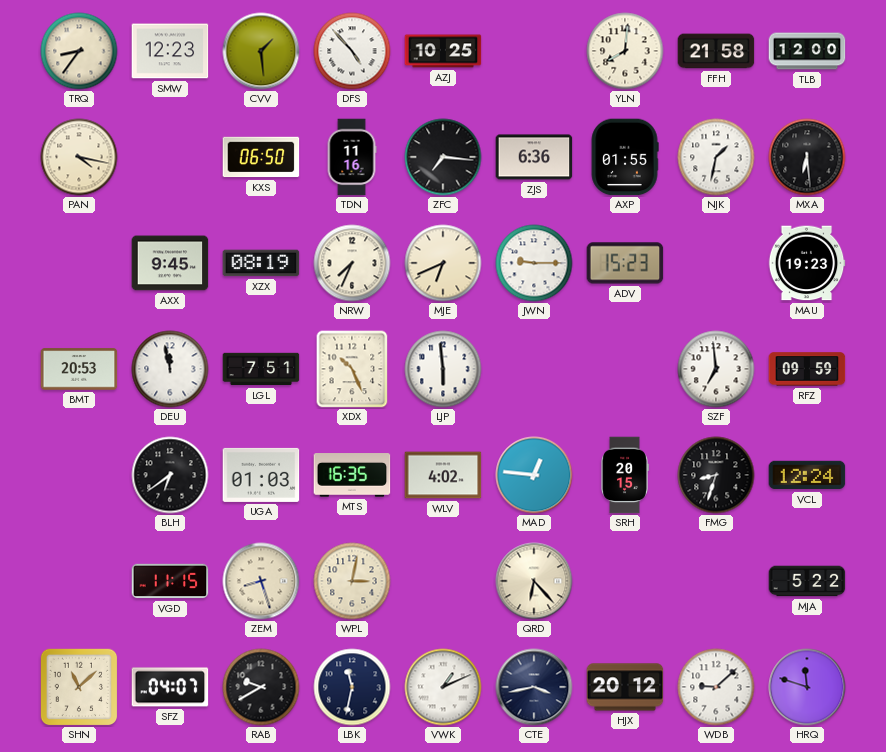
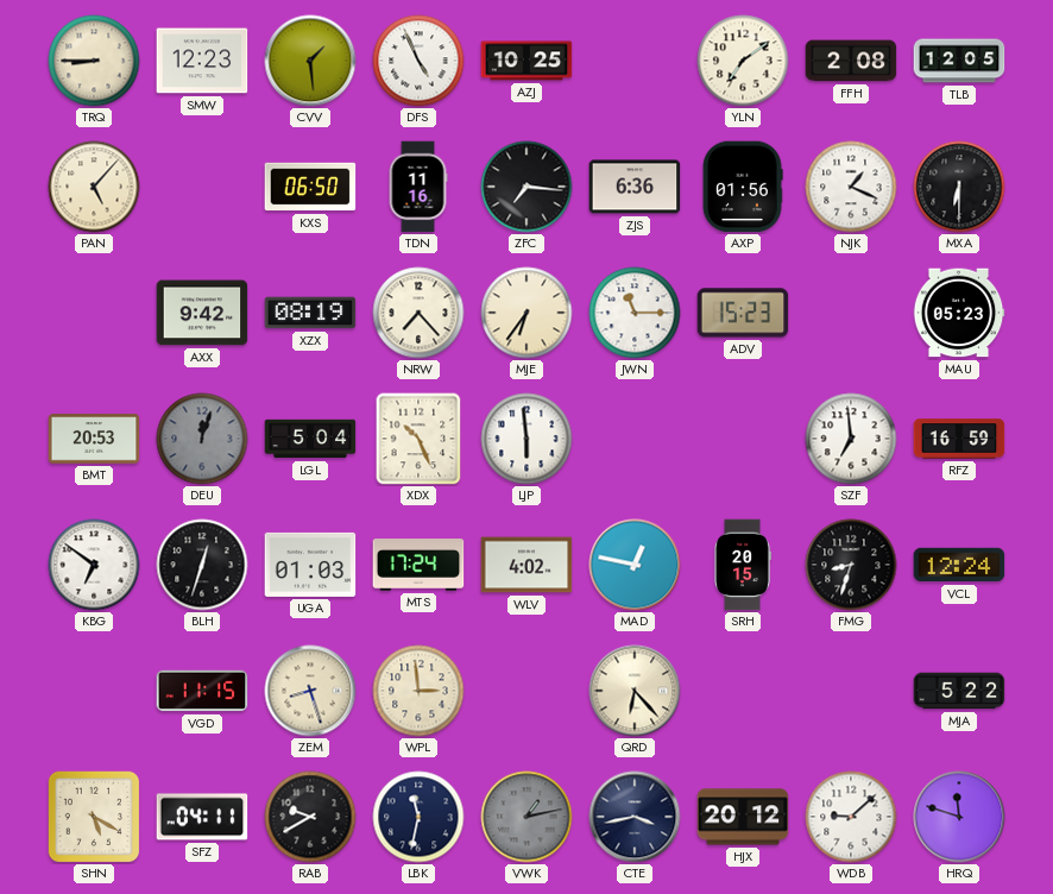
TRQ: 8:36 -> 8:45 (94, 61)
DFS: 4:53 -> 4:56 (418, 61)
YLN: 8:01 -> 7:09 (743, 61)
FFH: 21:58 -> 2:08 (851, 61)
TLB: 12:00 -> 12:05 (959, 61)
PAN: 4:17 -> 5:07 (94, 187)
AXP: 01:55 -> 01:56 (743, 187)
NJK: 1:32 -> 1:19 (851, 187)
MXA: 6:29 -> 6:30 (959, 187)
AXX: 9:45 -> 9:42 (202, 313)
NRW: 7:34 -> 7:23 (418, 313)
MJE: 6:41 -> 6:36 (526, 313)
JWN: 9:15 -> 11:15 (635, 313)
MAU: 19:23 -> 05:23 (959, 313)
DEU: 11:58 -> 12:03 (202, 439)
DEU dial: white -> grey (202, 439)
LGL: 7:51 -> 5:04 (310, 439)
RFZ: 09:59 -> 16:59 (959, 439)
KBG: none -> 6:51 (94, 565)
BLH: 6:39 -> 12:33 (202, 565)
MTS: 16:35 -> 17:24 (418, 565)
MAD: 12:46 -> 12:47 (635, 565)
WPL: 3:02 -> 2:59 (418, 691)
SHN: 11:08 -> 5:20 (94, 817)
SFZ: 04:07 -> 04:11 (202, 817)
VWK: 1:11 -> 1:13 (526, 817)
VWK dial: white -> grey (526, 817)
